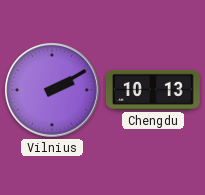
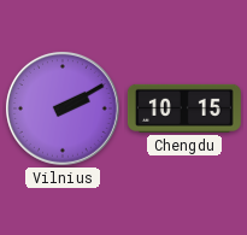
Chengdu: 10:13 -> 10:15 (184, 108)
